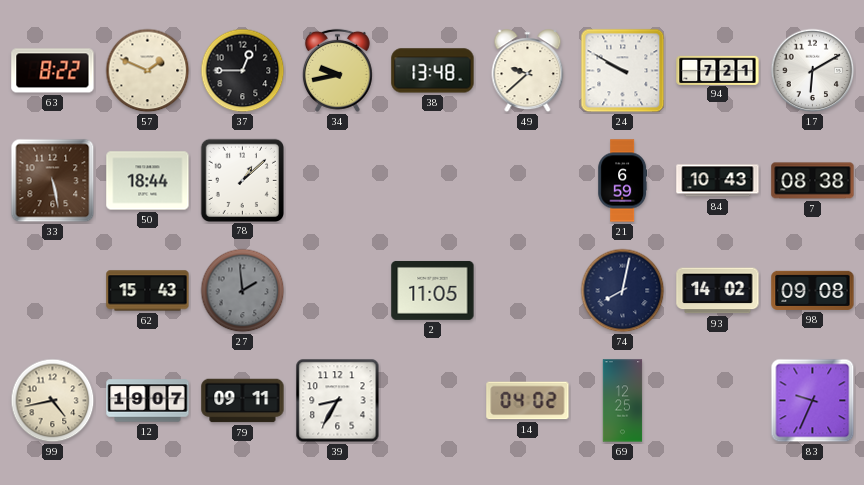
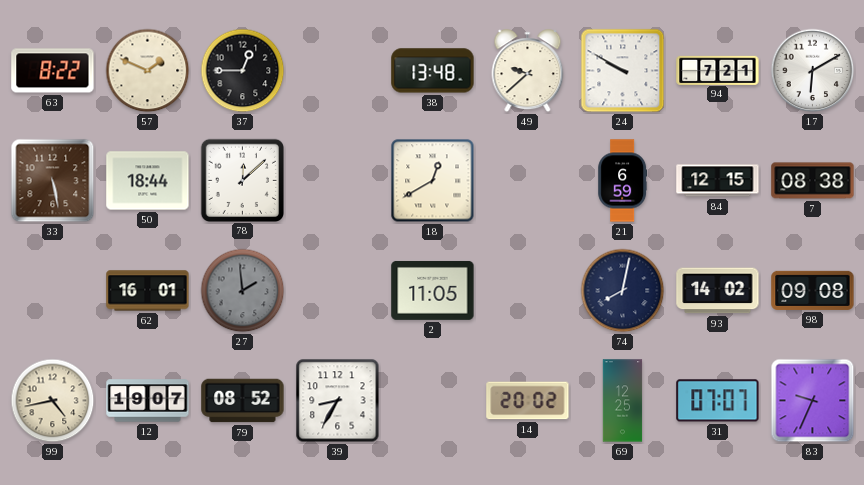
34: 9:43 -> none (337, 70)
78: 1:08 -> 12:08 (242, 180)
18: none -> 12:40 (433, 181)
84: 10:43 -> 12:15 (718, 181)
62: 15:43 -> 16:01 (148, 291)
79: 09:11 -> 08:52 (243, 401)
14: 04:02 -> 20:02 (528, 401)
31: none -> 07:07 (718, 401)
